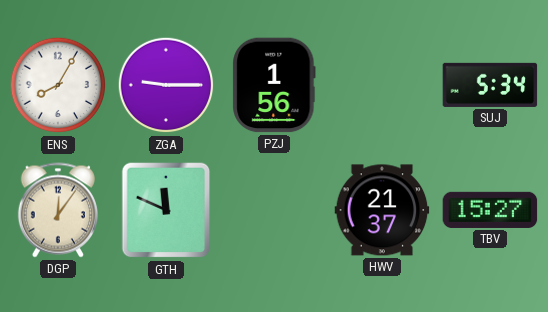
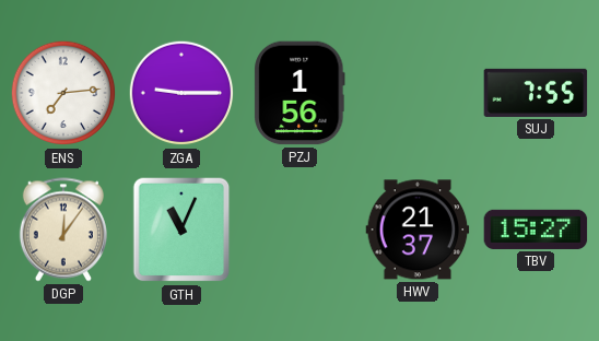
ENS: 8:05 -> 7:14 (63, 93)
SUJ: 5:34 -> 7:55 (536, 93)
GTH: 11:49 -> 11:04 (181, 230)
